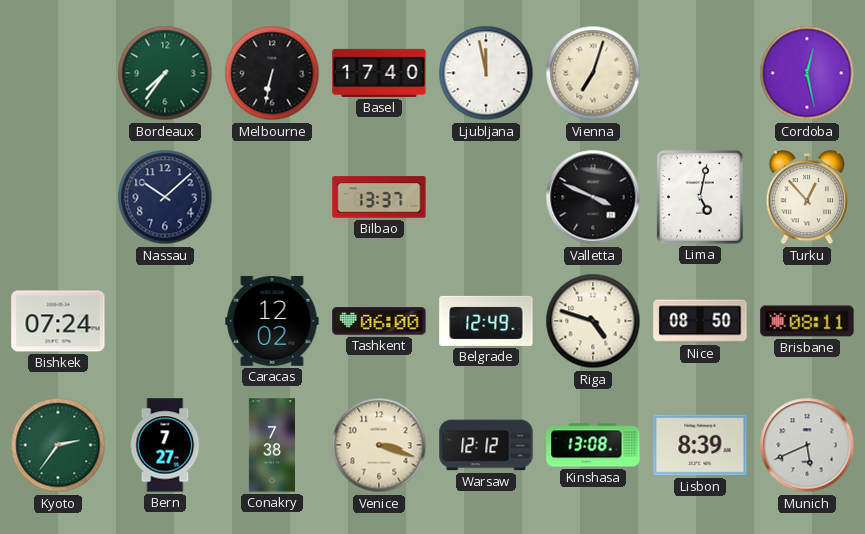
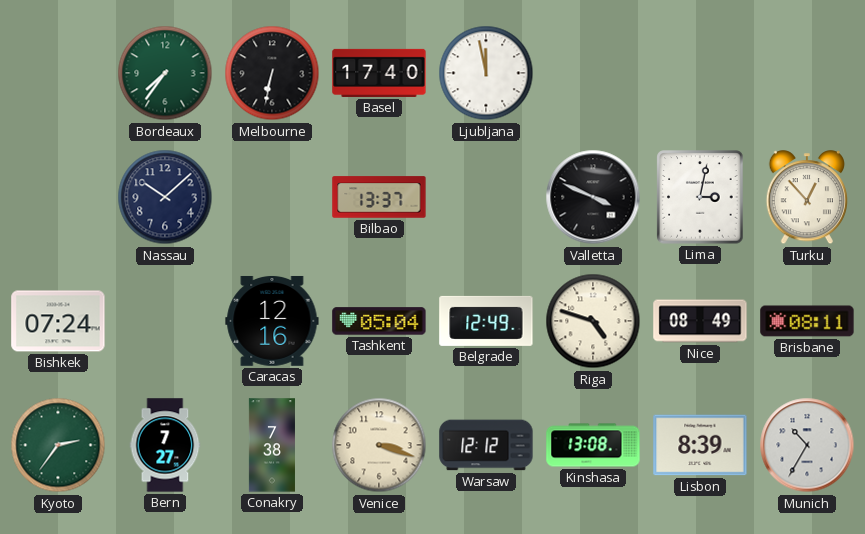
Vienna: 7:03 -> none (593, 73)
Cordoba: 12:28 -> none (807, 73)
Lima: 5:02 -> 3:02 (700, 197)
Caracas: 12:02 -> 12:16 (272, 321)
Tashkent: 06:00 -> 05:04 (379, 321)
Nice: 08:50 -> 08:49 (700, 321)
Munich: 5:41 -> 10:35 (807, 445)
